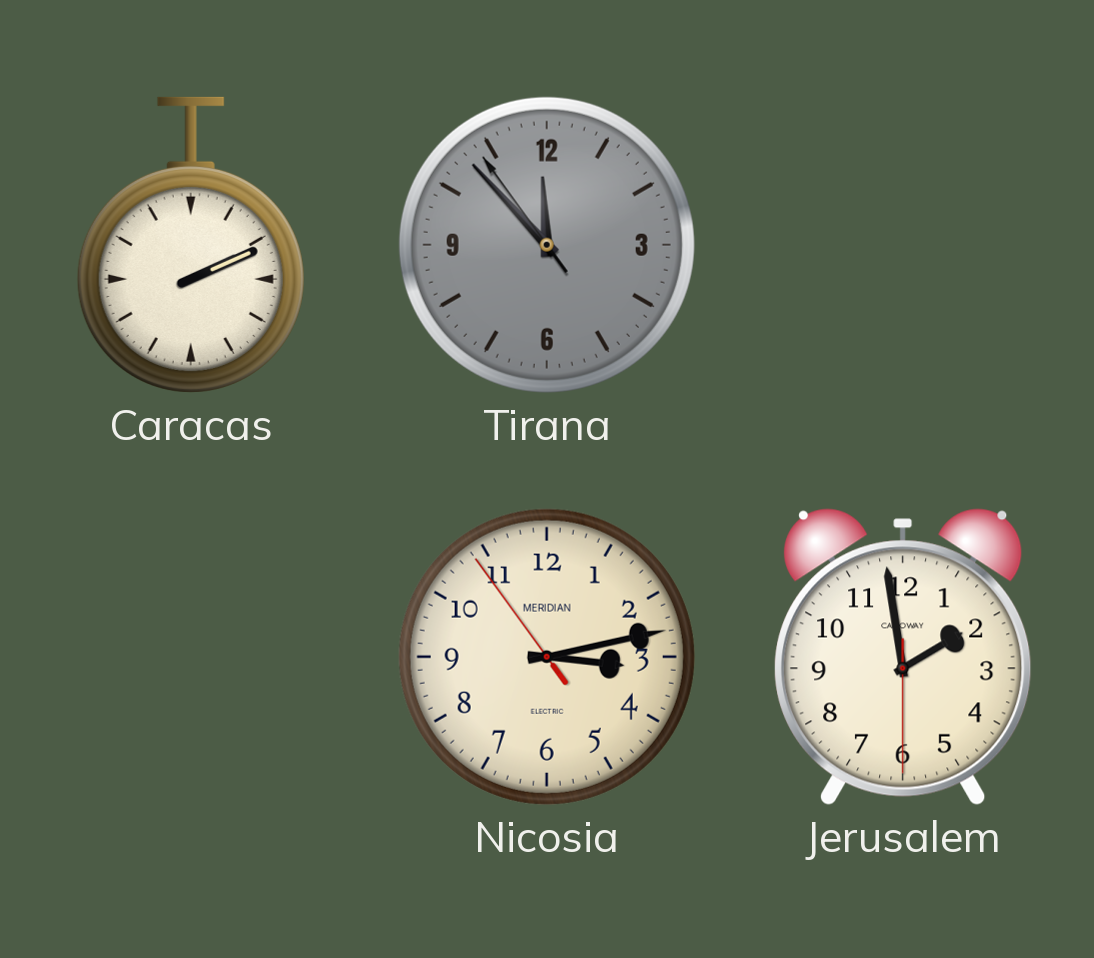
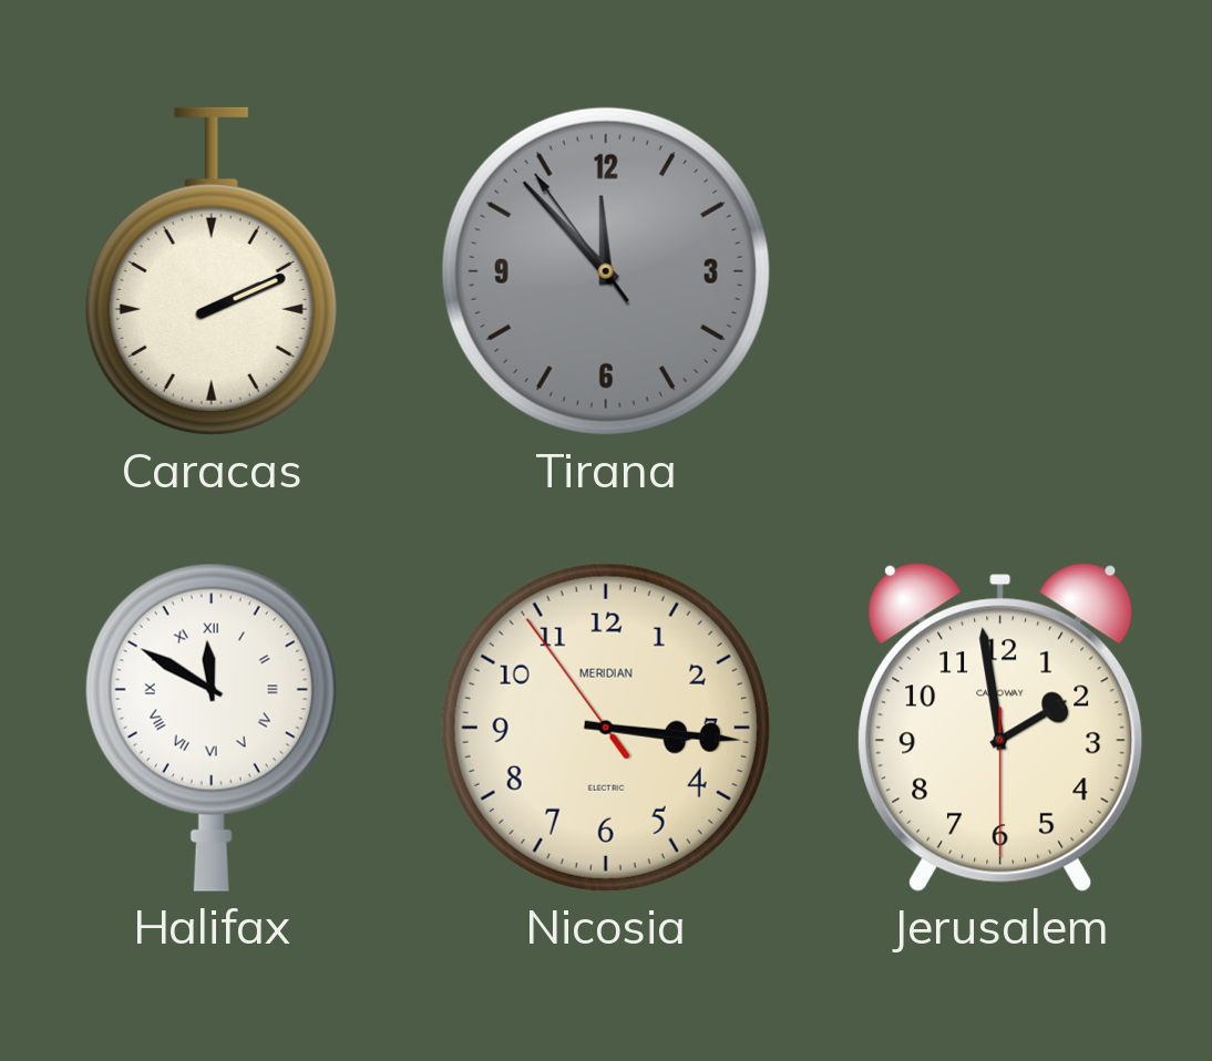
Halifax: none -> 11:50 (212, 728)
Nicosia: 3:12 -> 3:15 (606, 728)
